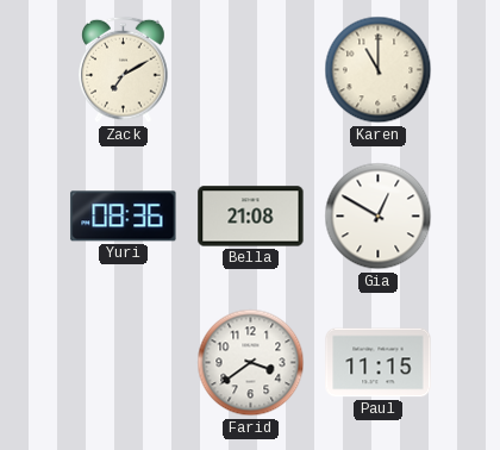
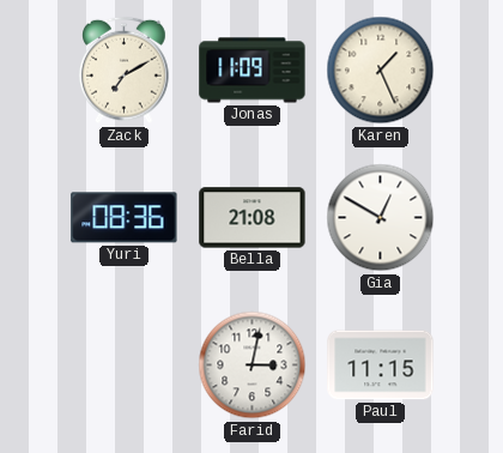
Jonas: none -> 11:09 (253, 71)
Karen: 11:00 -> 1:26 (381, 71)
Farid: 3:39 -> 3:02 (253, 366)
